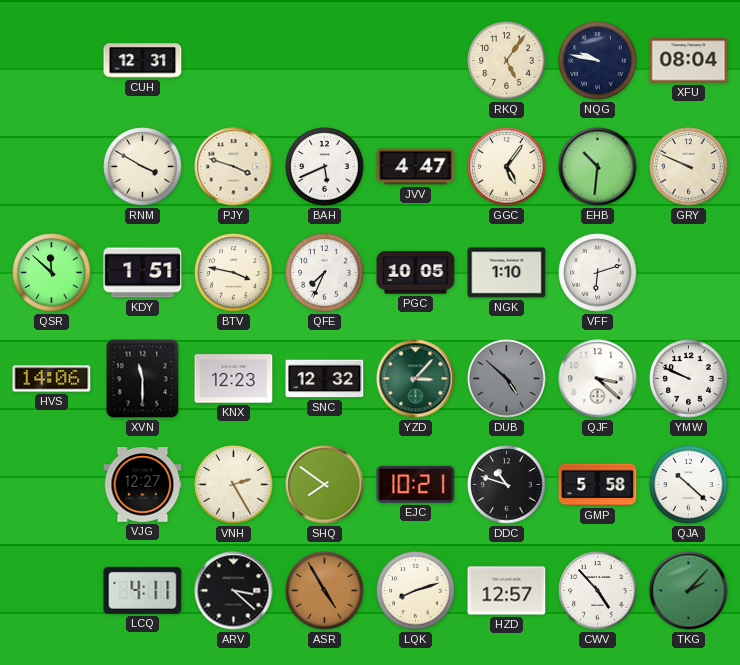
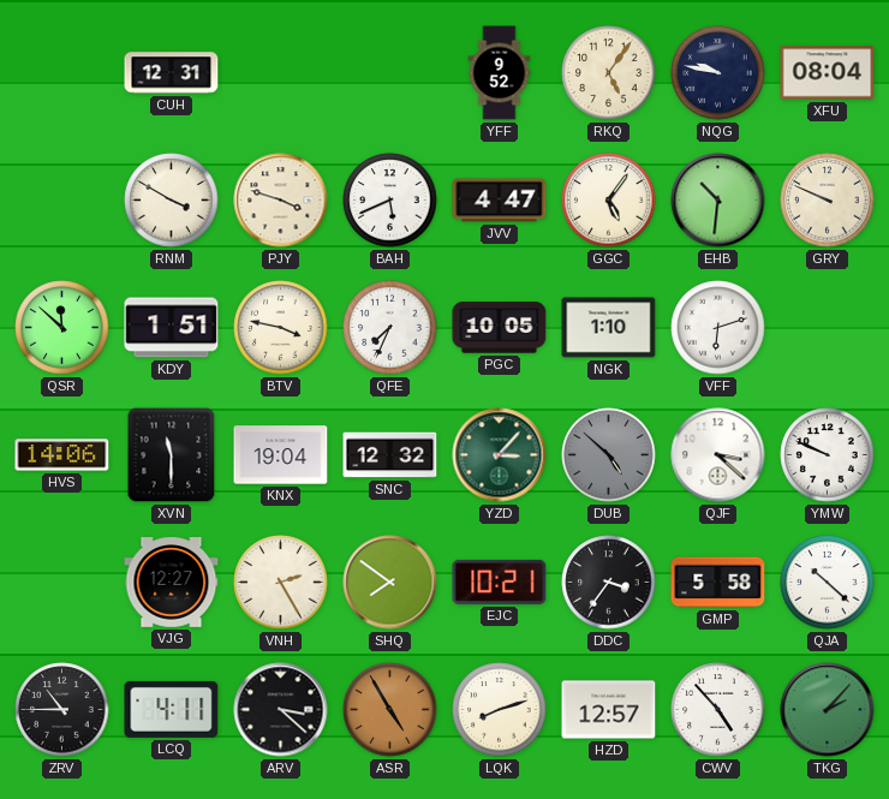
YFF: none -> 9:52 (500, 73)
KNX: 12:23 -> 19:04 (281, 455)
DDC: 10:48 -> 3:36 (609, 583)
ZRV: none -> 10:45 (62, 710)
